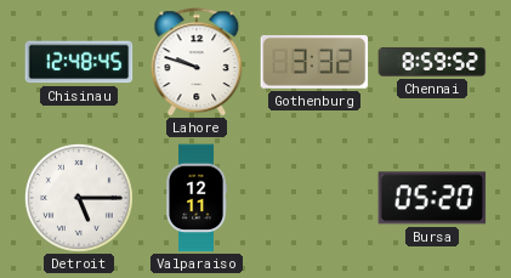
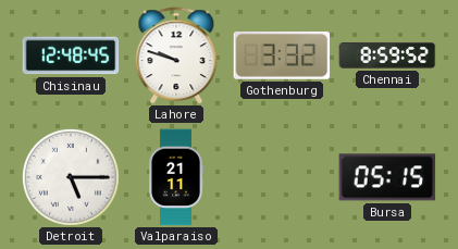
Valparaiso: 12:11 -> 21:11 (176, 177)
Bursa: 05:20 -> 05:15 (387, 177)
